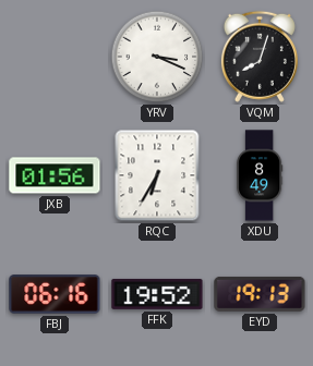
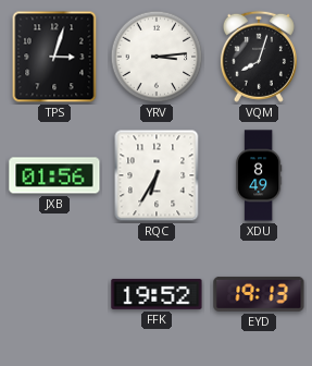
TPS: none -> 3:03 (54, 57)
YRV: 3:19 -> 3:14 (157, 57)
FBJ: 06:16 -> none (55, 294)
